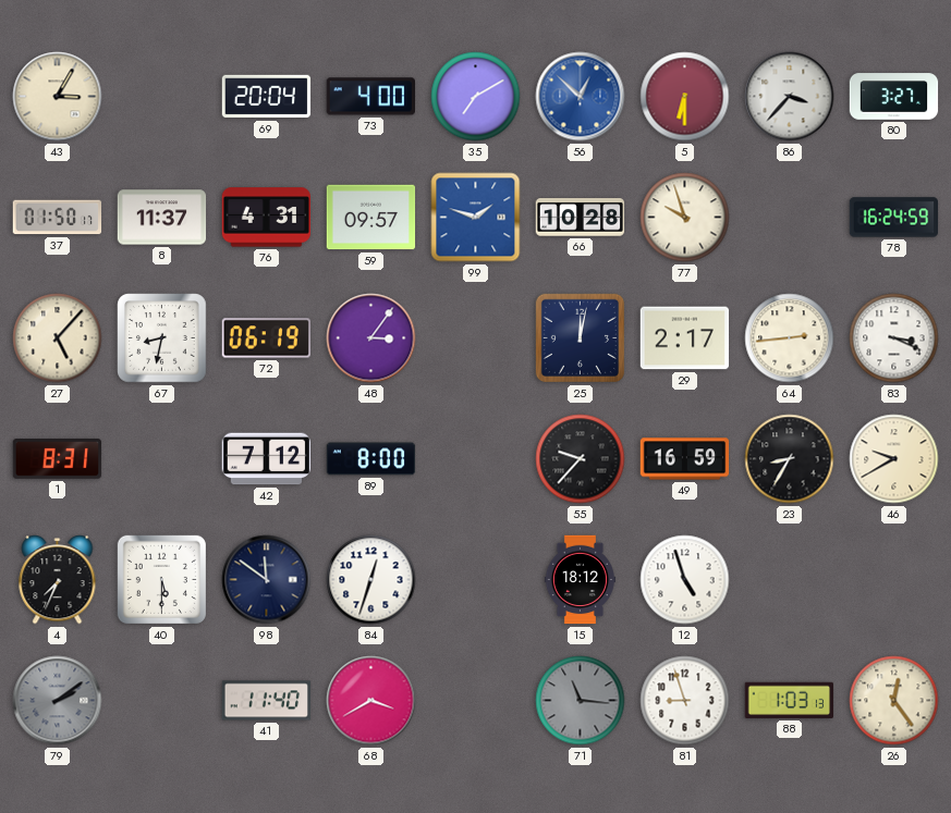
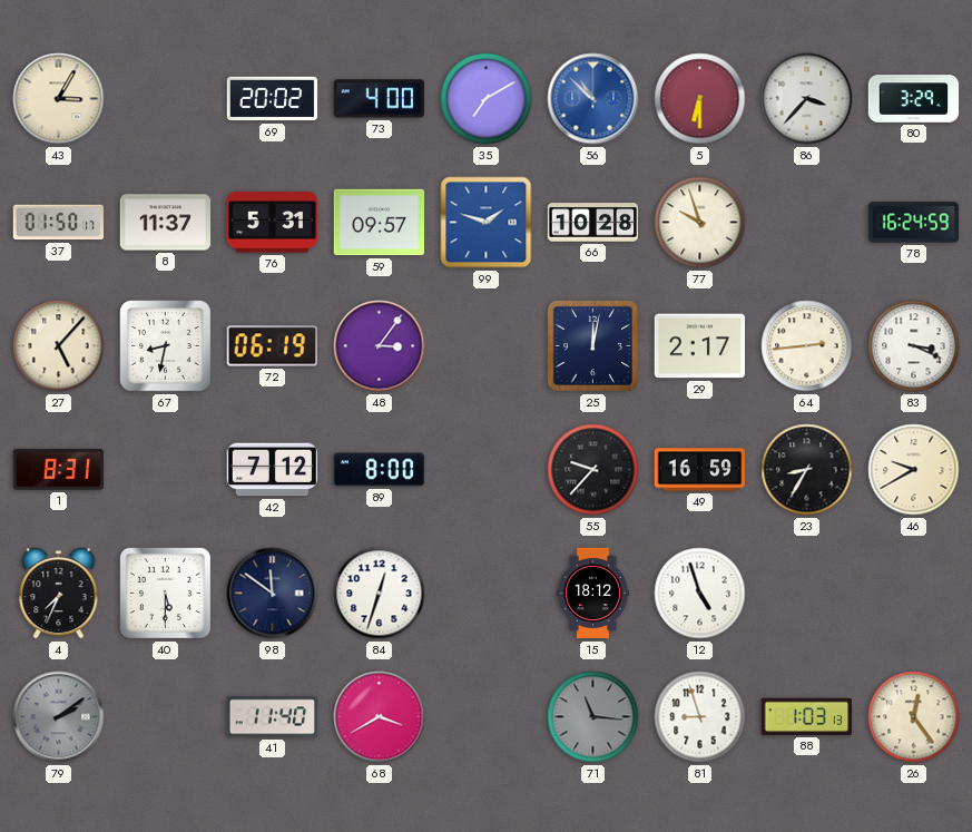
69: 20:04 -> 20:02 (273, 99)
56: 12:52 -> 10:52 (593, 99)
80: 3:27 -> 3:29 (914, 99)
76: 4:31 -> 5:31 (273, 223)
